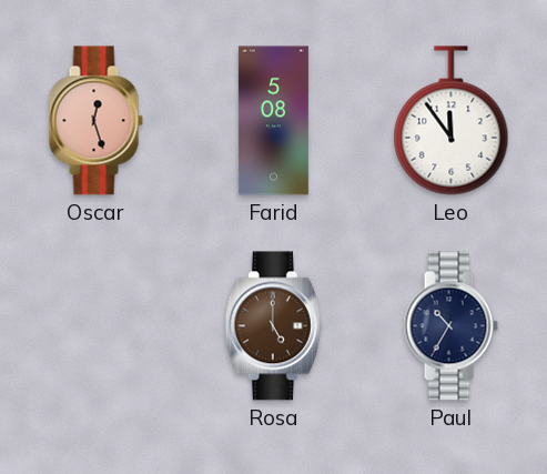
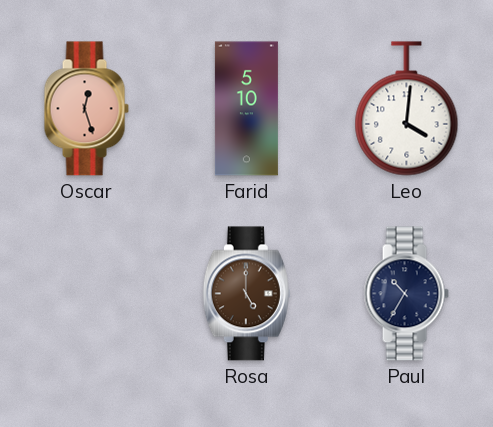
Farid: 5:08 -> 5:10 (246, 109)
Leo: 11:54 -> 4:01 (407, 109)
